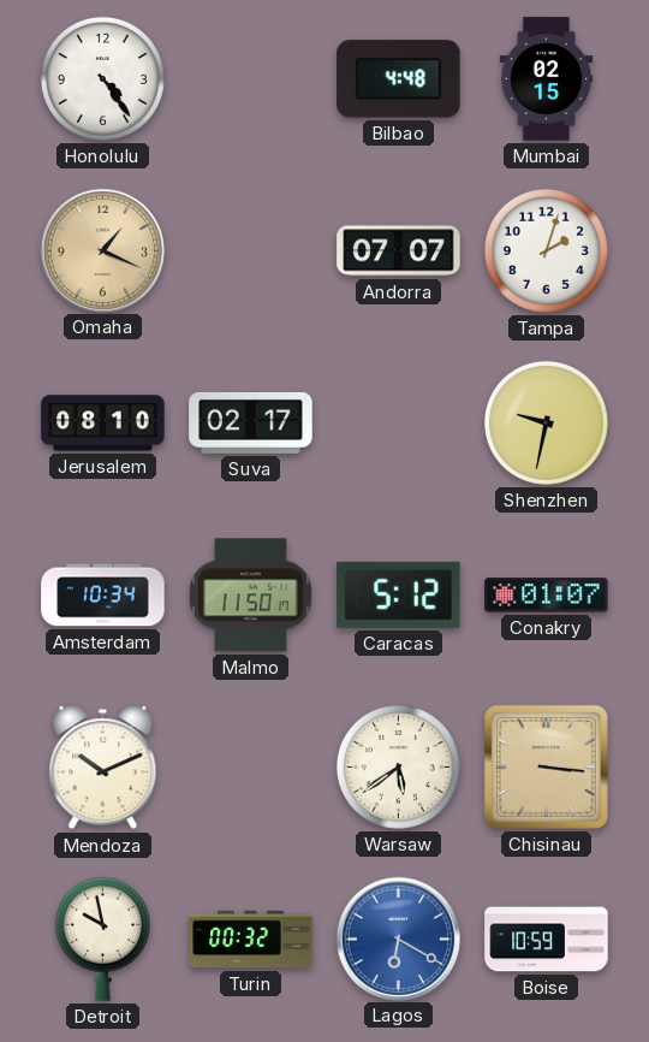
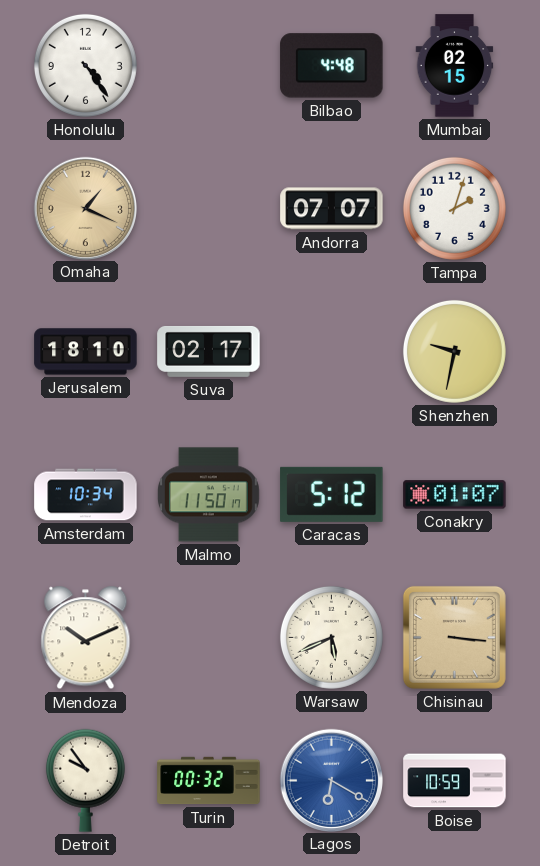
Jerusalem: 08:10 -> 18:10 (86, 352)
Warsaw: 5:39 -> 5:41 (331, 637)
Detroit: 9:58 -> 9:54 (85, 780)
